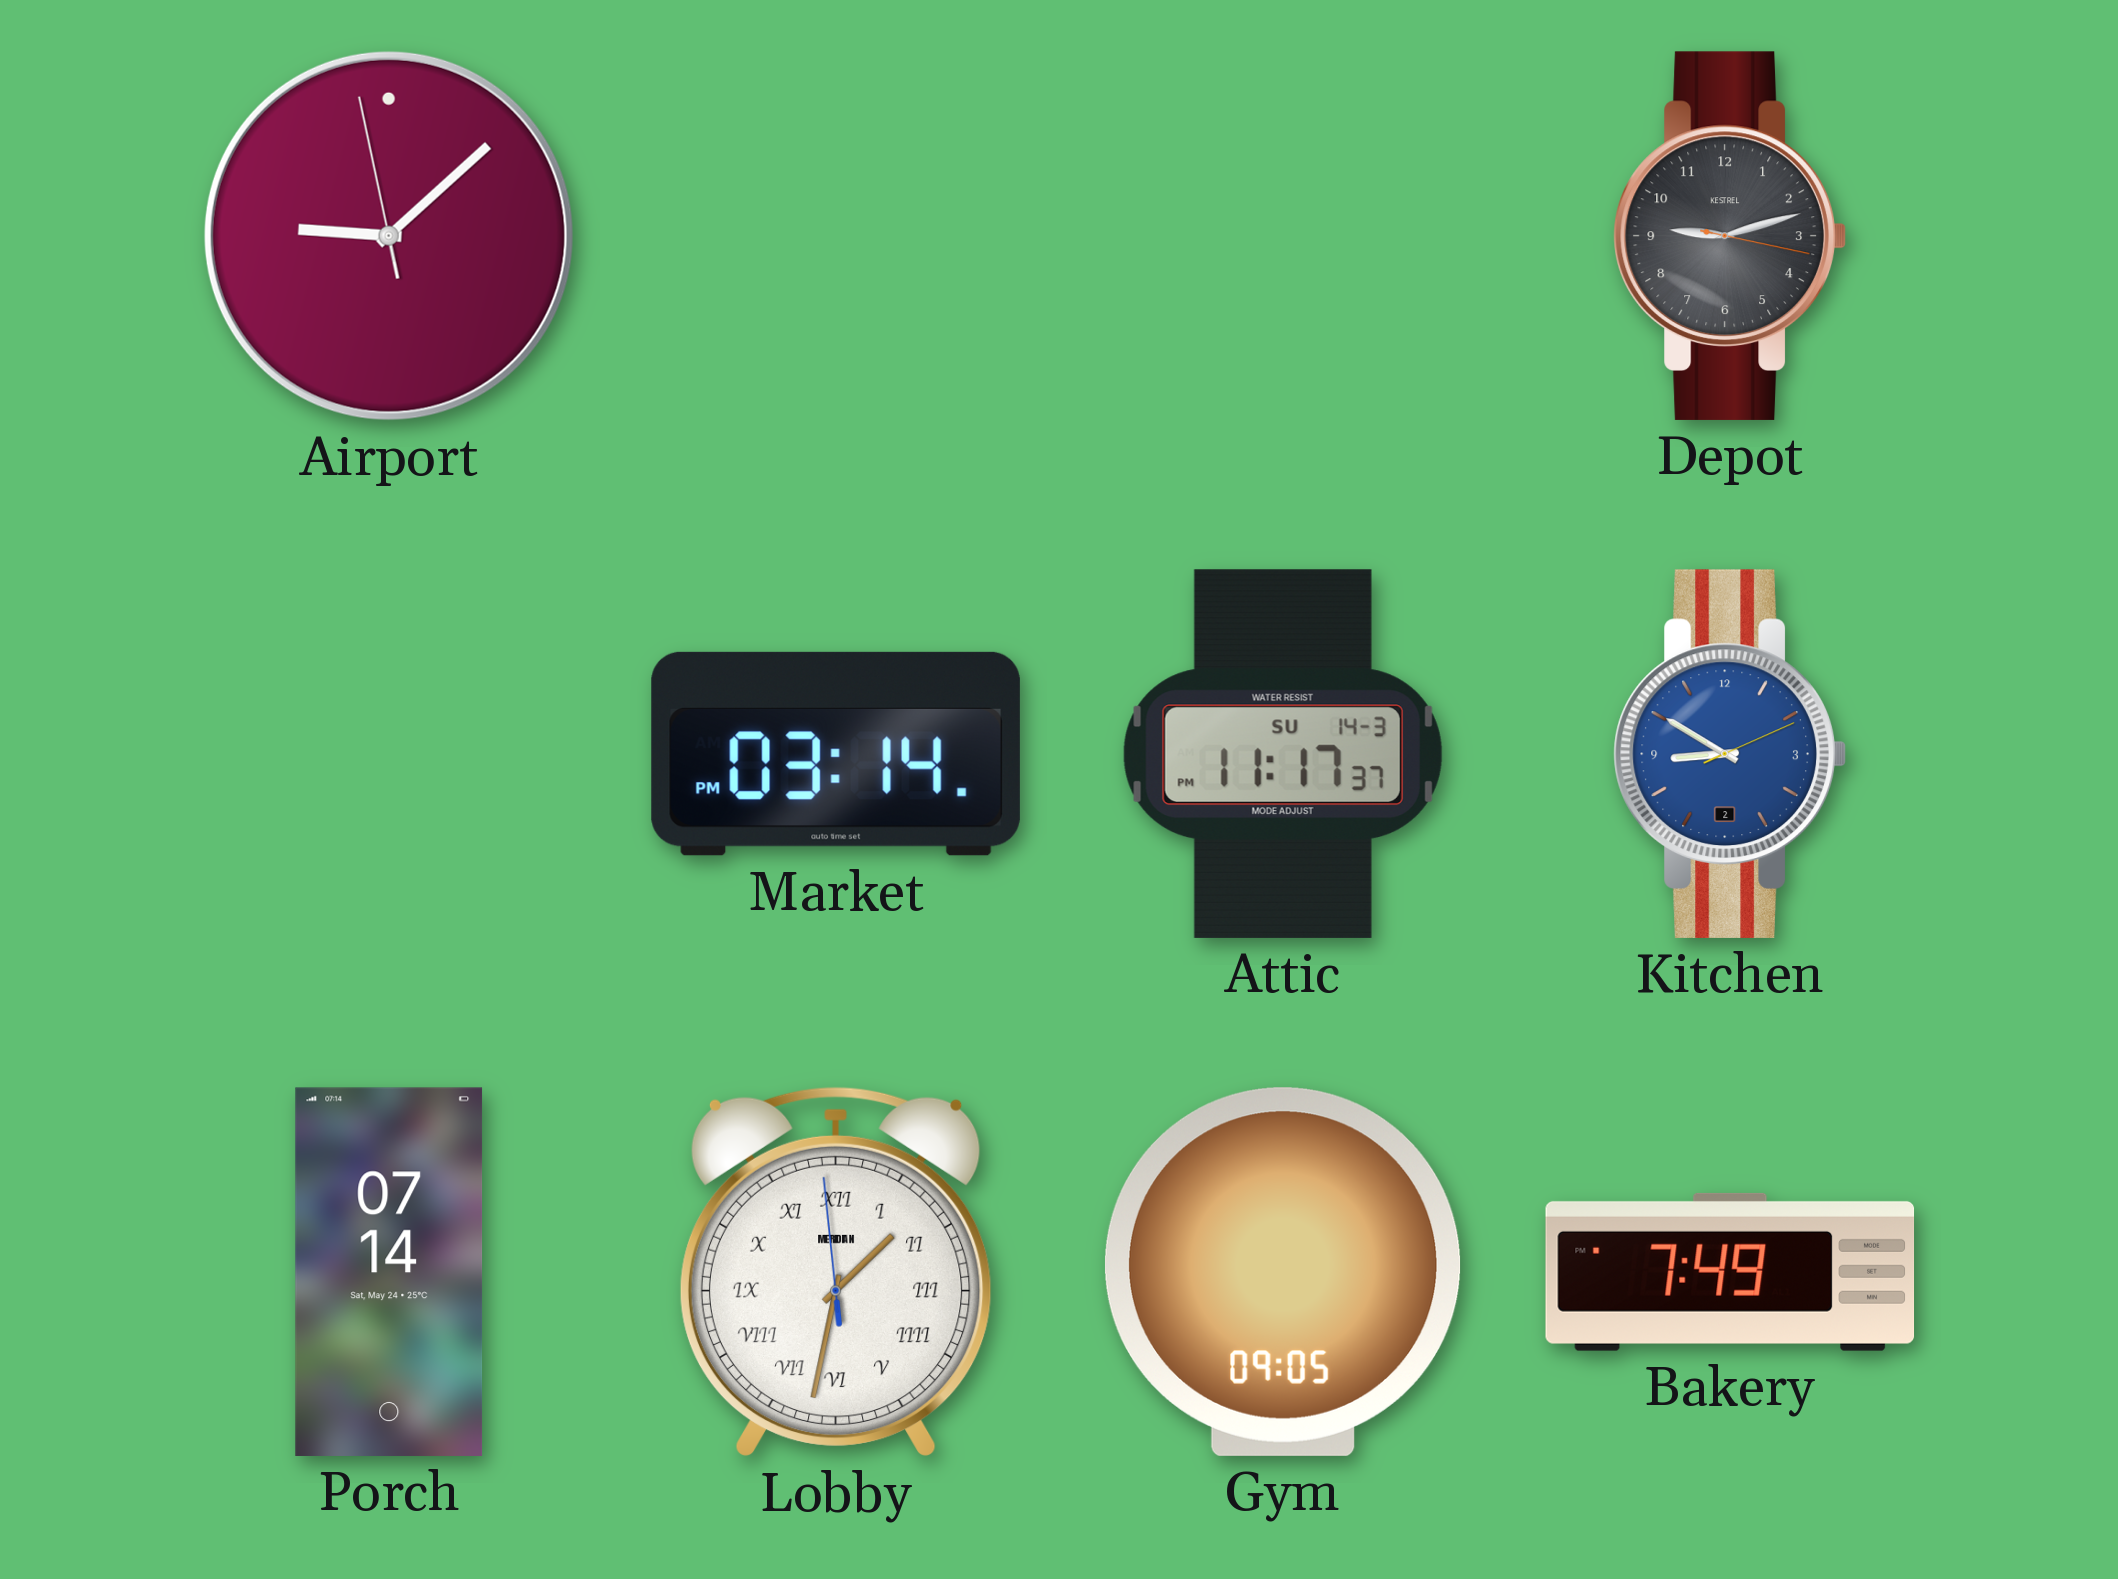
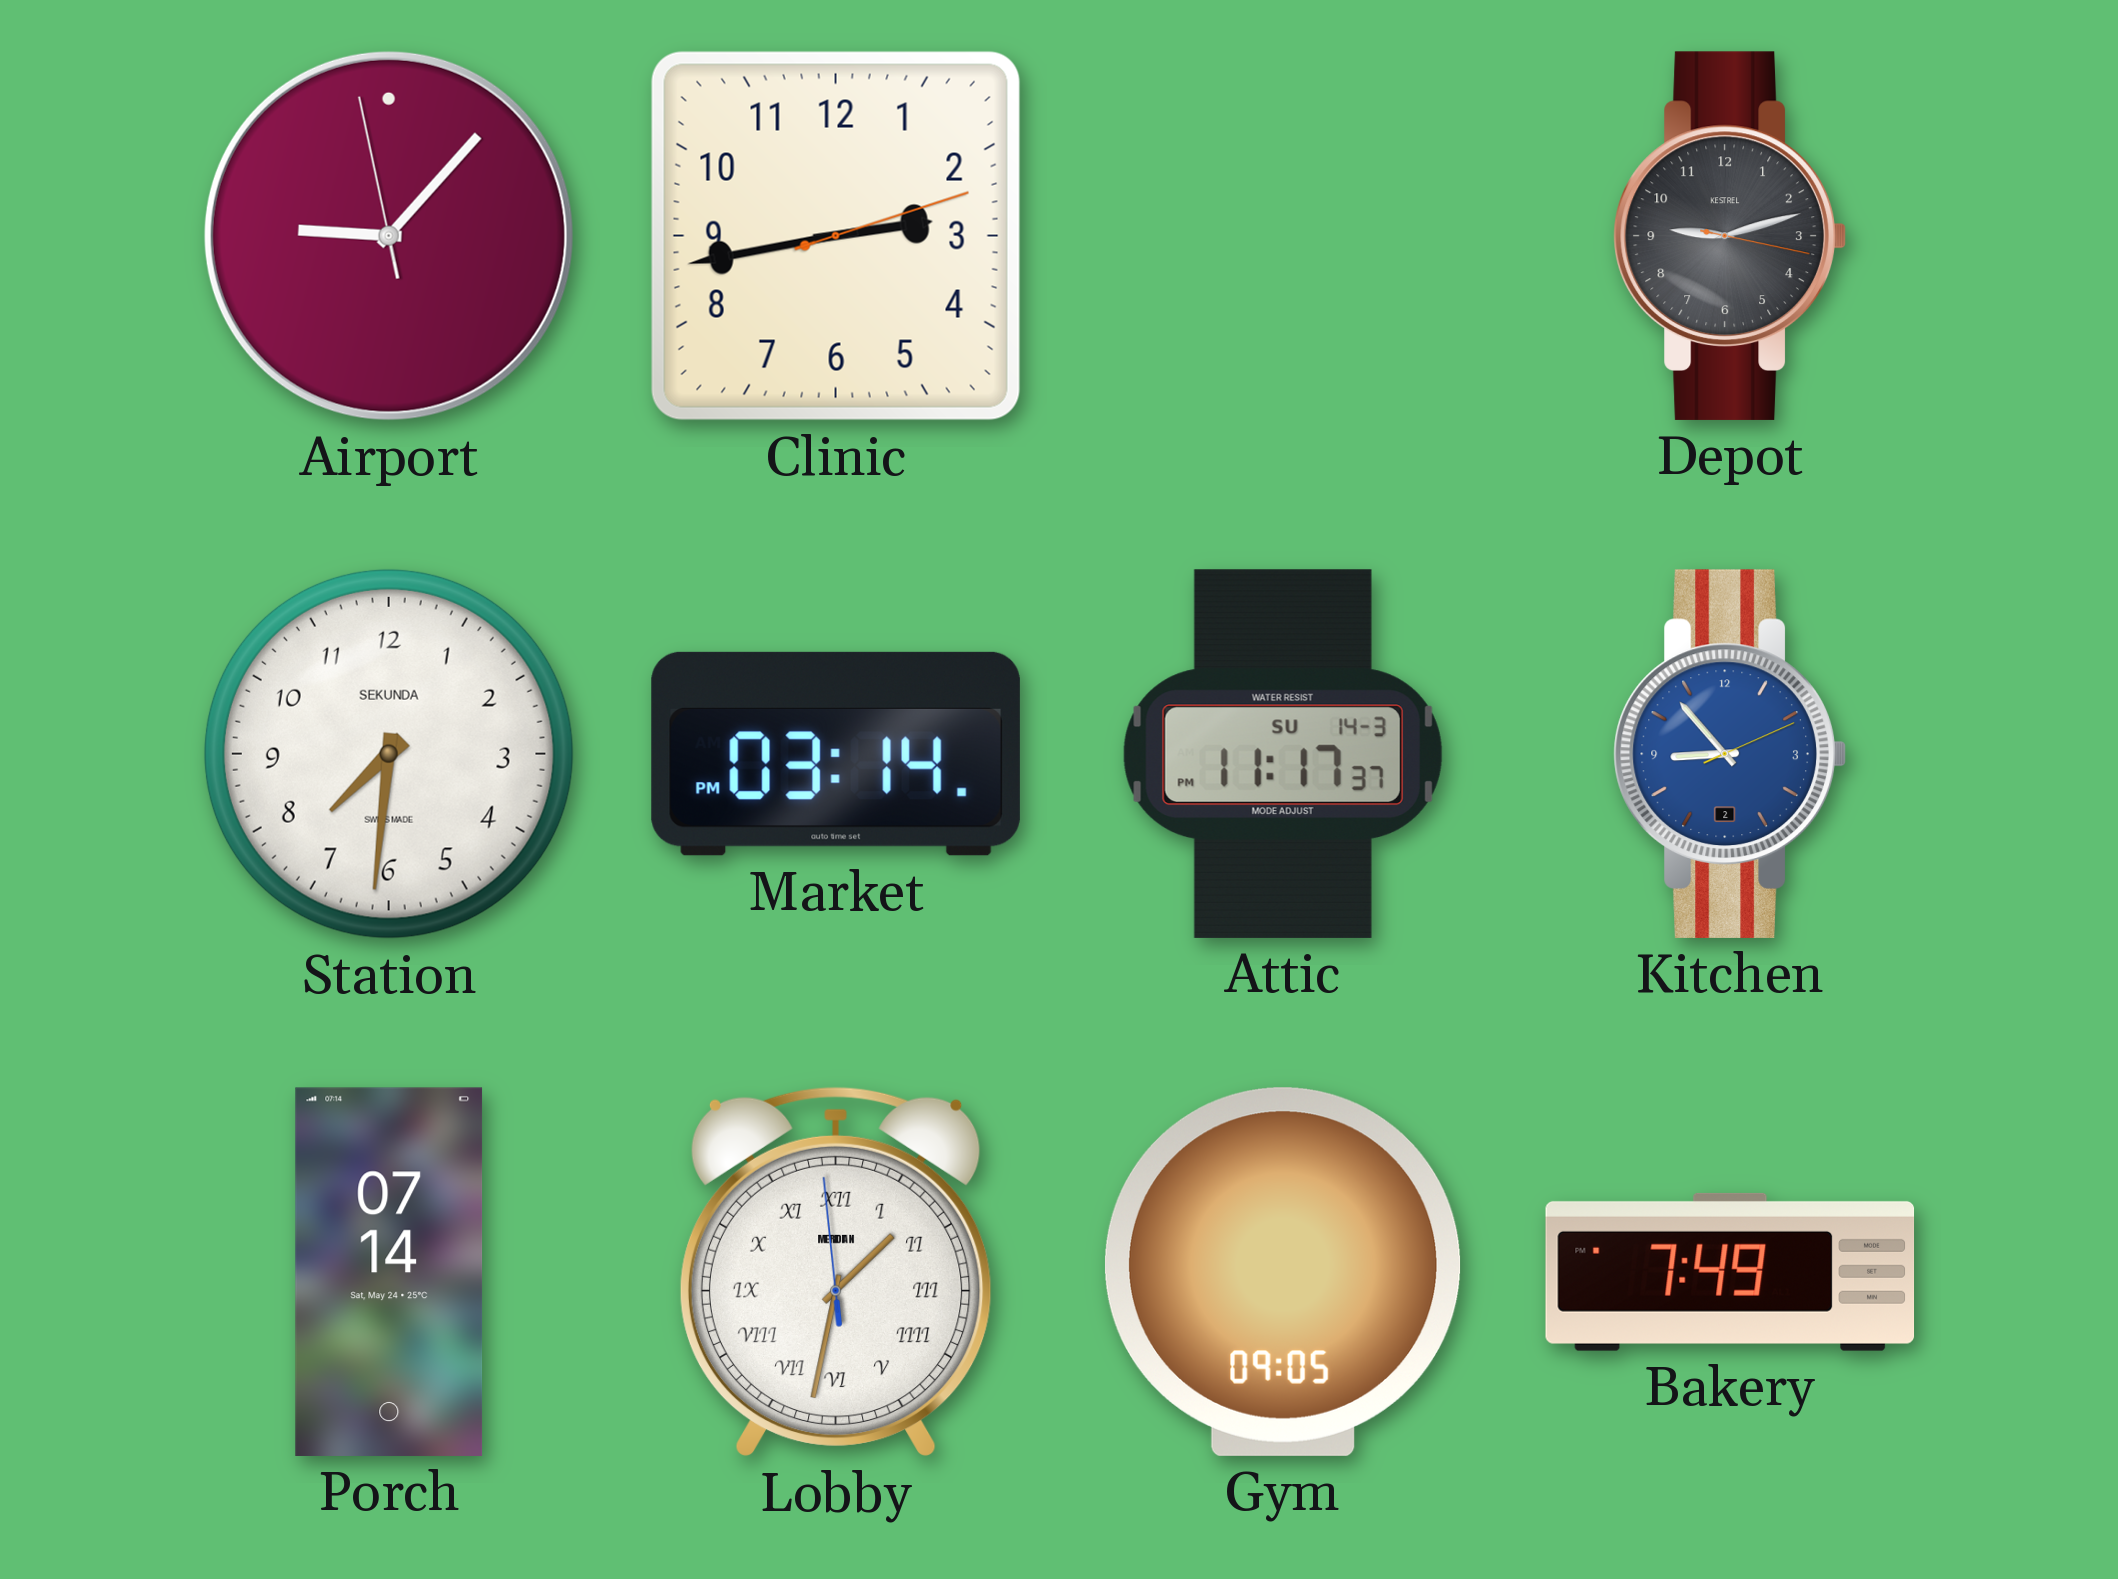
Airport: 9:07 -> 9:06 (389, 236)
Clinic: none -> 2:43 (836, 236)
Station: none -> 7:31 (389, 754)
Kitchen: 8:50 -> 8:53 (1730, 754)
